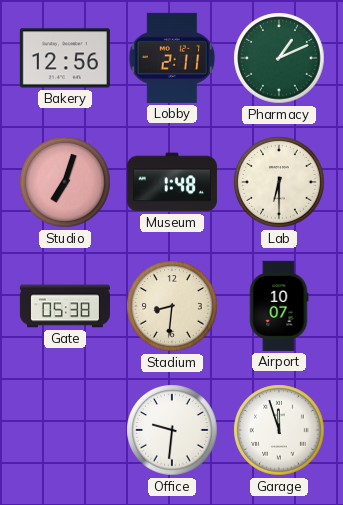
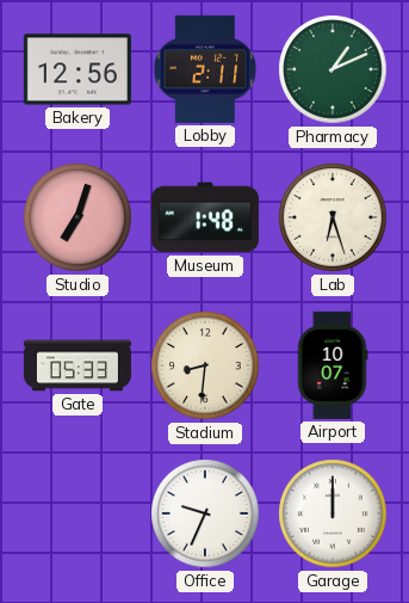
Lab: 6:30 -> 6:27 (333, 217)
Gate: 05:38 -> 05:33 (78, 365)
Office: 9:31 -> 9:34 (205, 513)
Garage: 11:57 -> 12:00 (333, 513)
